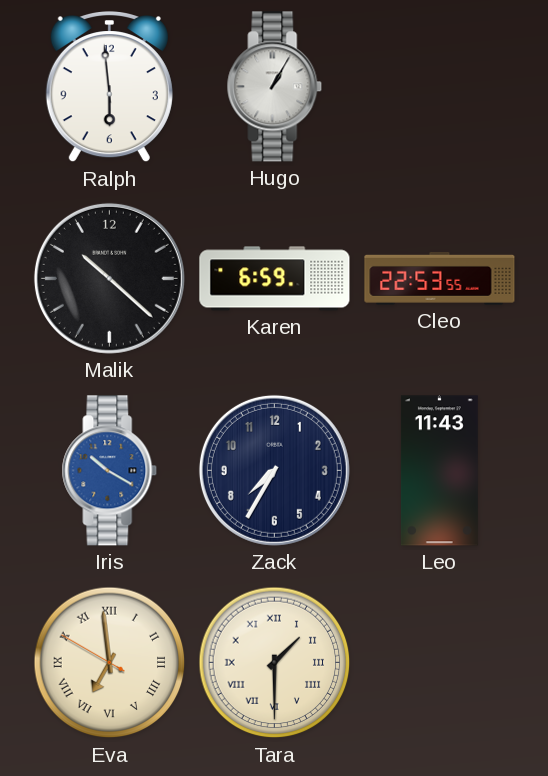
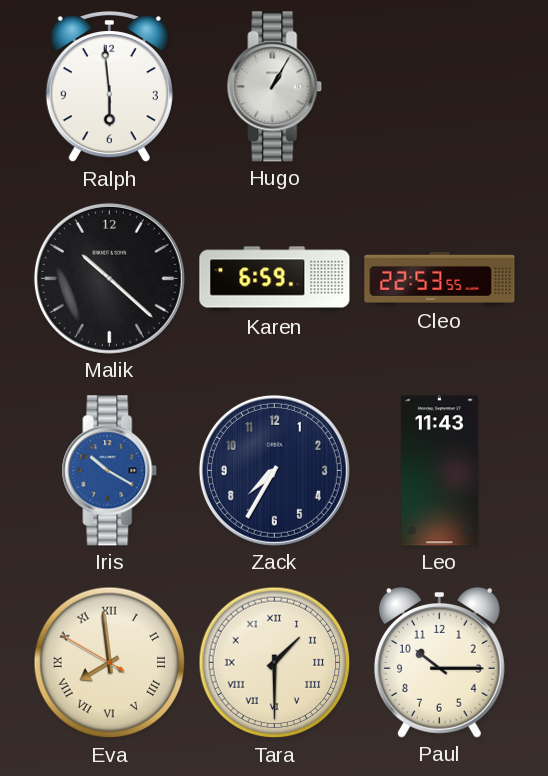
Eva: 6:58 -> 7:58 (110, 663)
Paul: none -> 10:15 (439, 663)
